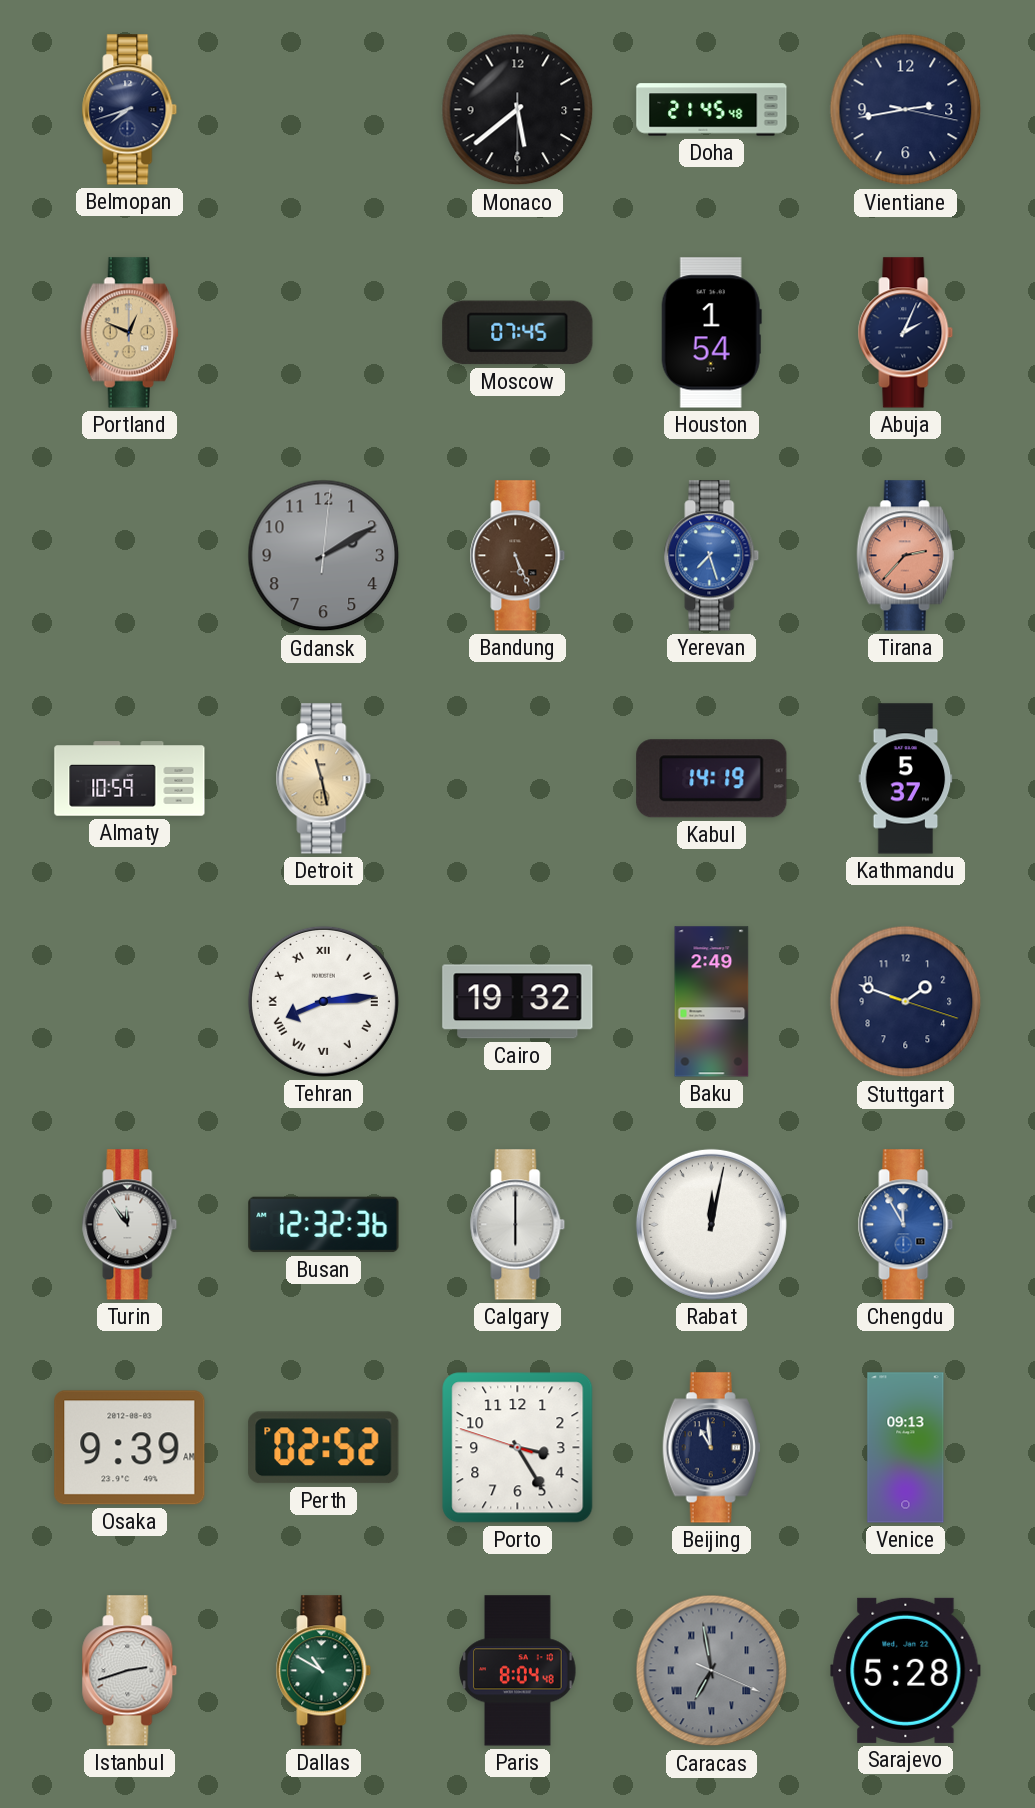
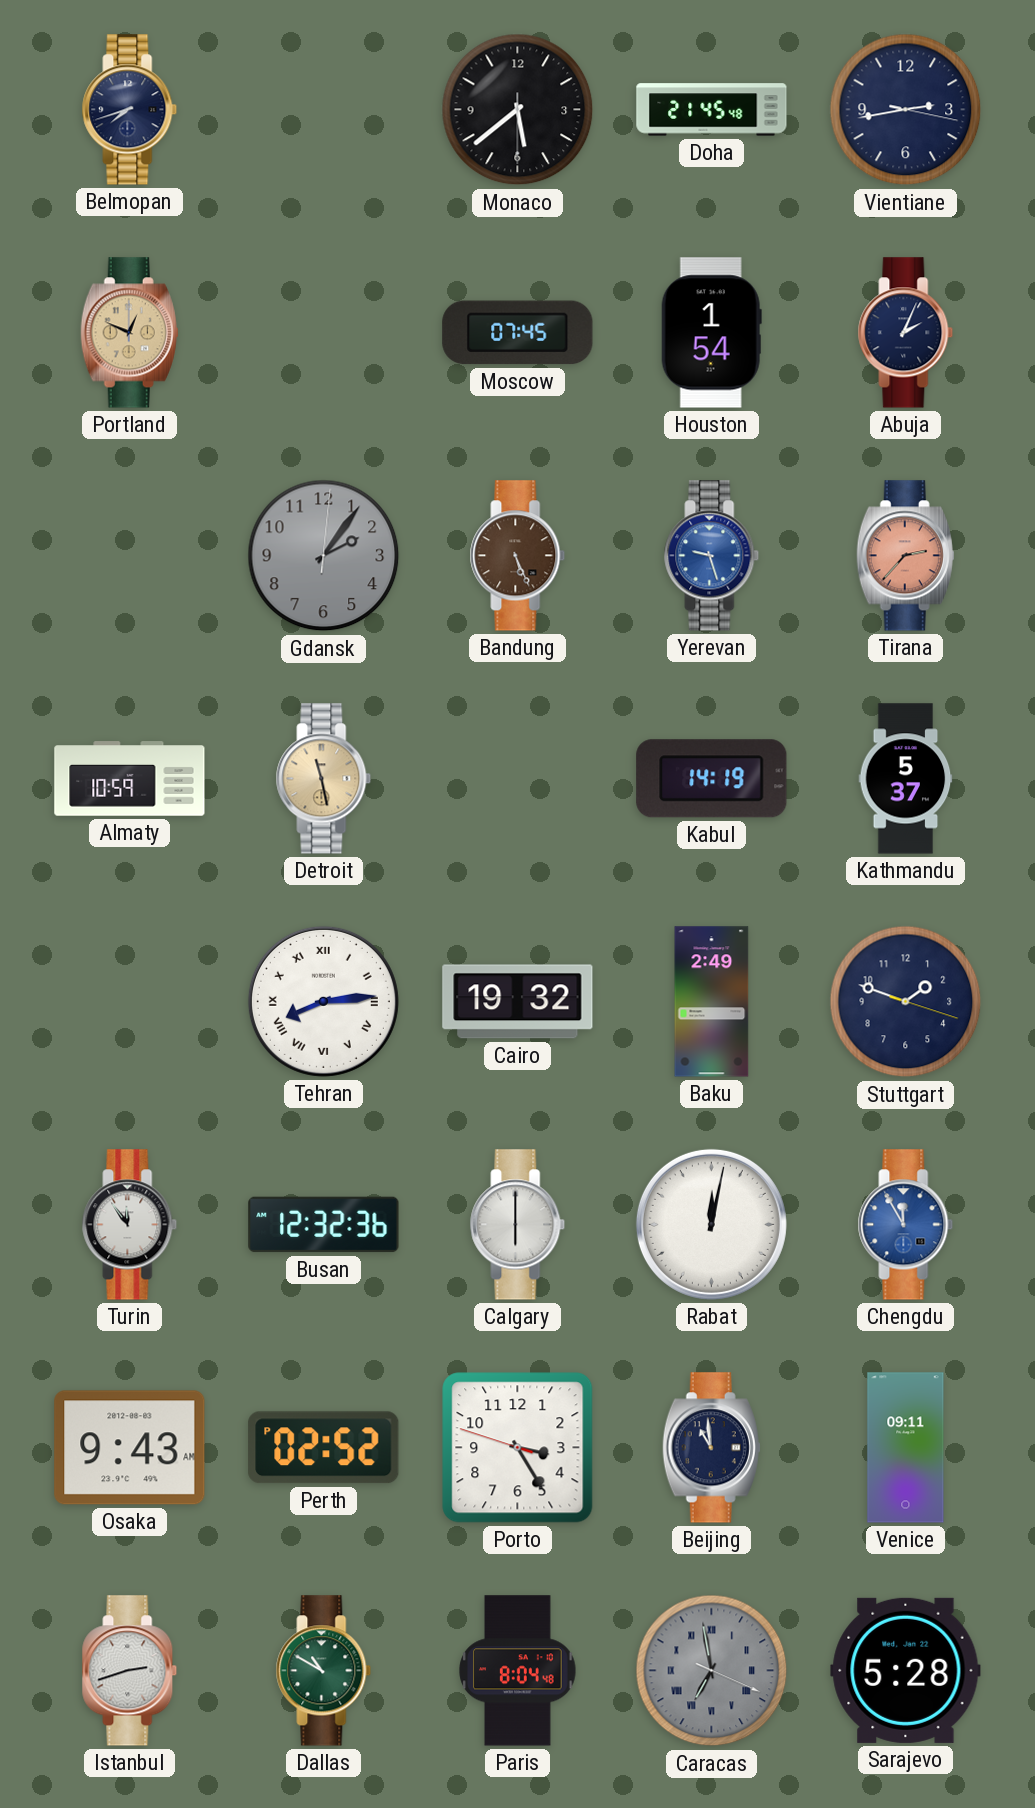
Gdansk: 2:10 -> 2:06 (324, 556)
Yerevan: 7:27 -> 9:27 (712, 556)
Osaka: 9:39 -> 9:43 (130, 1448)
Venice: 09:13 -> 09:11 (906, 1448)
